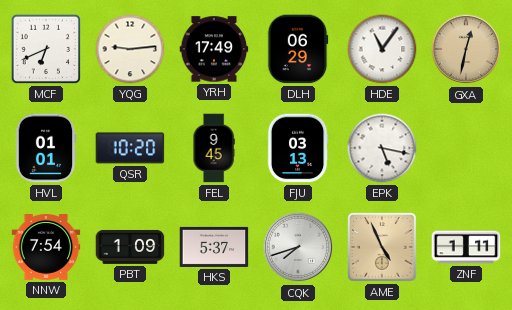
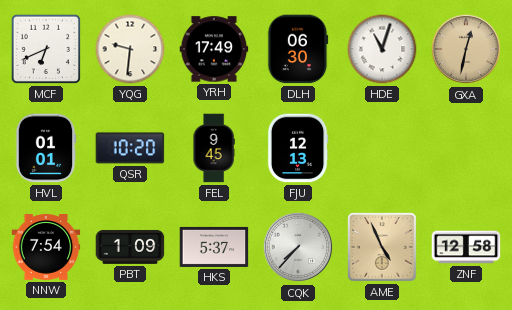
YQG: 9:14 -> 9:31 (130, 49)
DLH: 06:29 -> 06:30 (298, 49)
HDE: 11:06 -> 11:03 (382, 49)
FJU: 03:13 -> 12:13 (298, 148)
EPK: 5:17 -> none (382, 148)
CQK: 7:42 -> 7:37 (298, 247)
ZNF: 1:11 -> 12:58 (466, 247)
